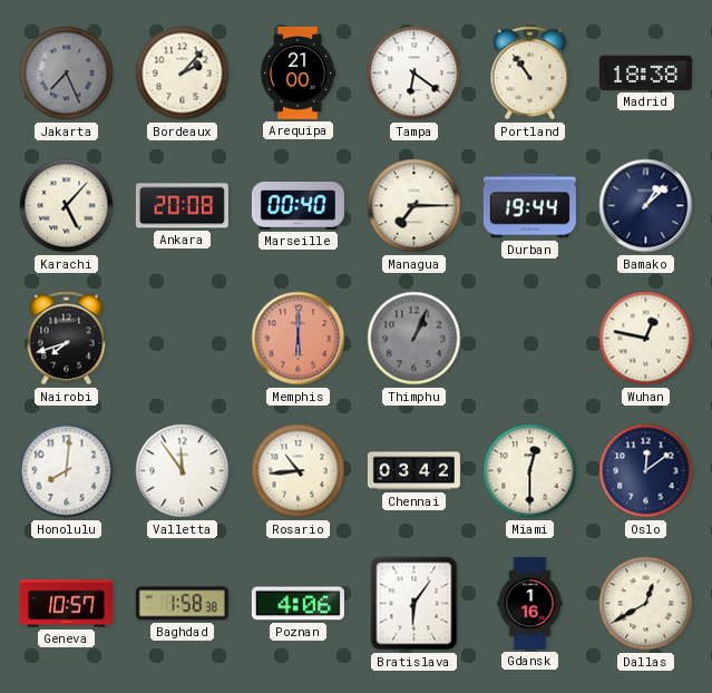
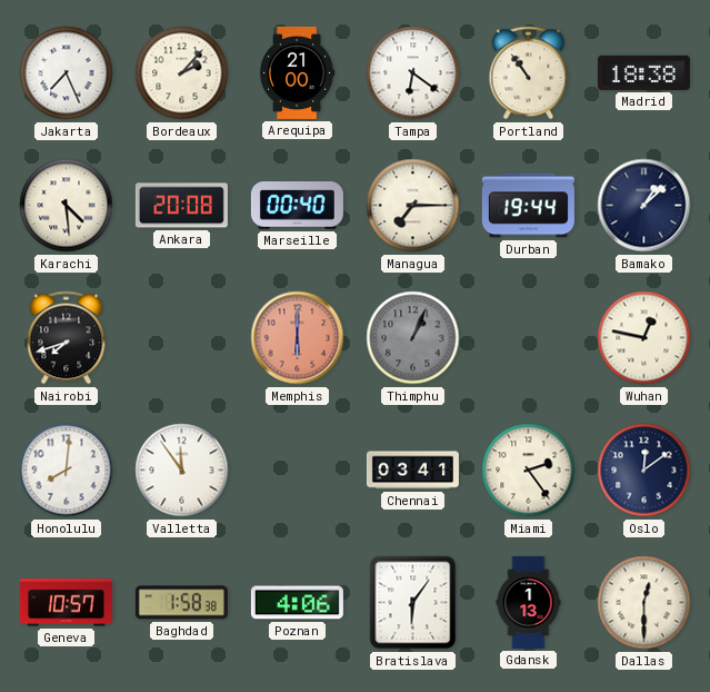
Jakarta dial: grey -> white (67, 73)
Karachi: 5:07 -> 4:29 (67, 206)
Rosario: 10:44 -> none (299, 471)
Chennai: 03:42 -> 03:41 (412, 471)
Miami: 12:30 -> 2:24 (529, 471)
Gdansk: 1:16 -> 1:13 (529, 602)
Dallas: 12:40 -> 12:30 (644, 603)
